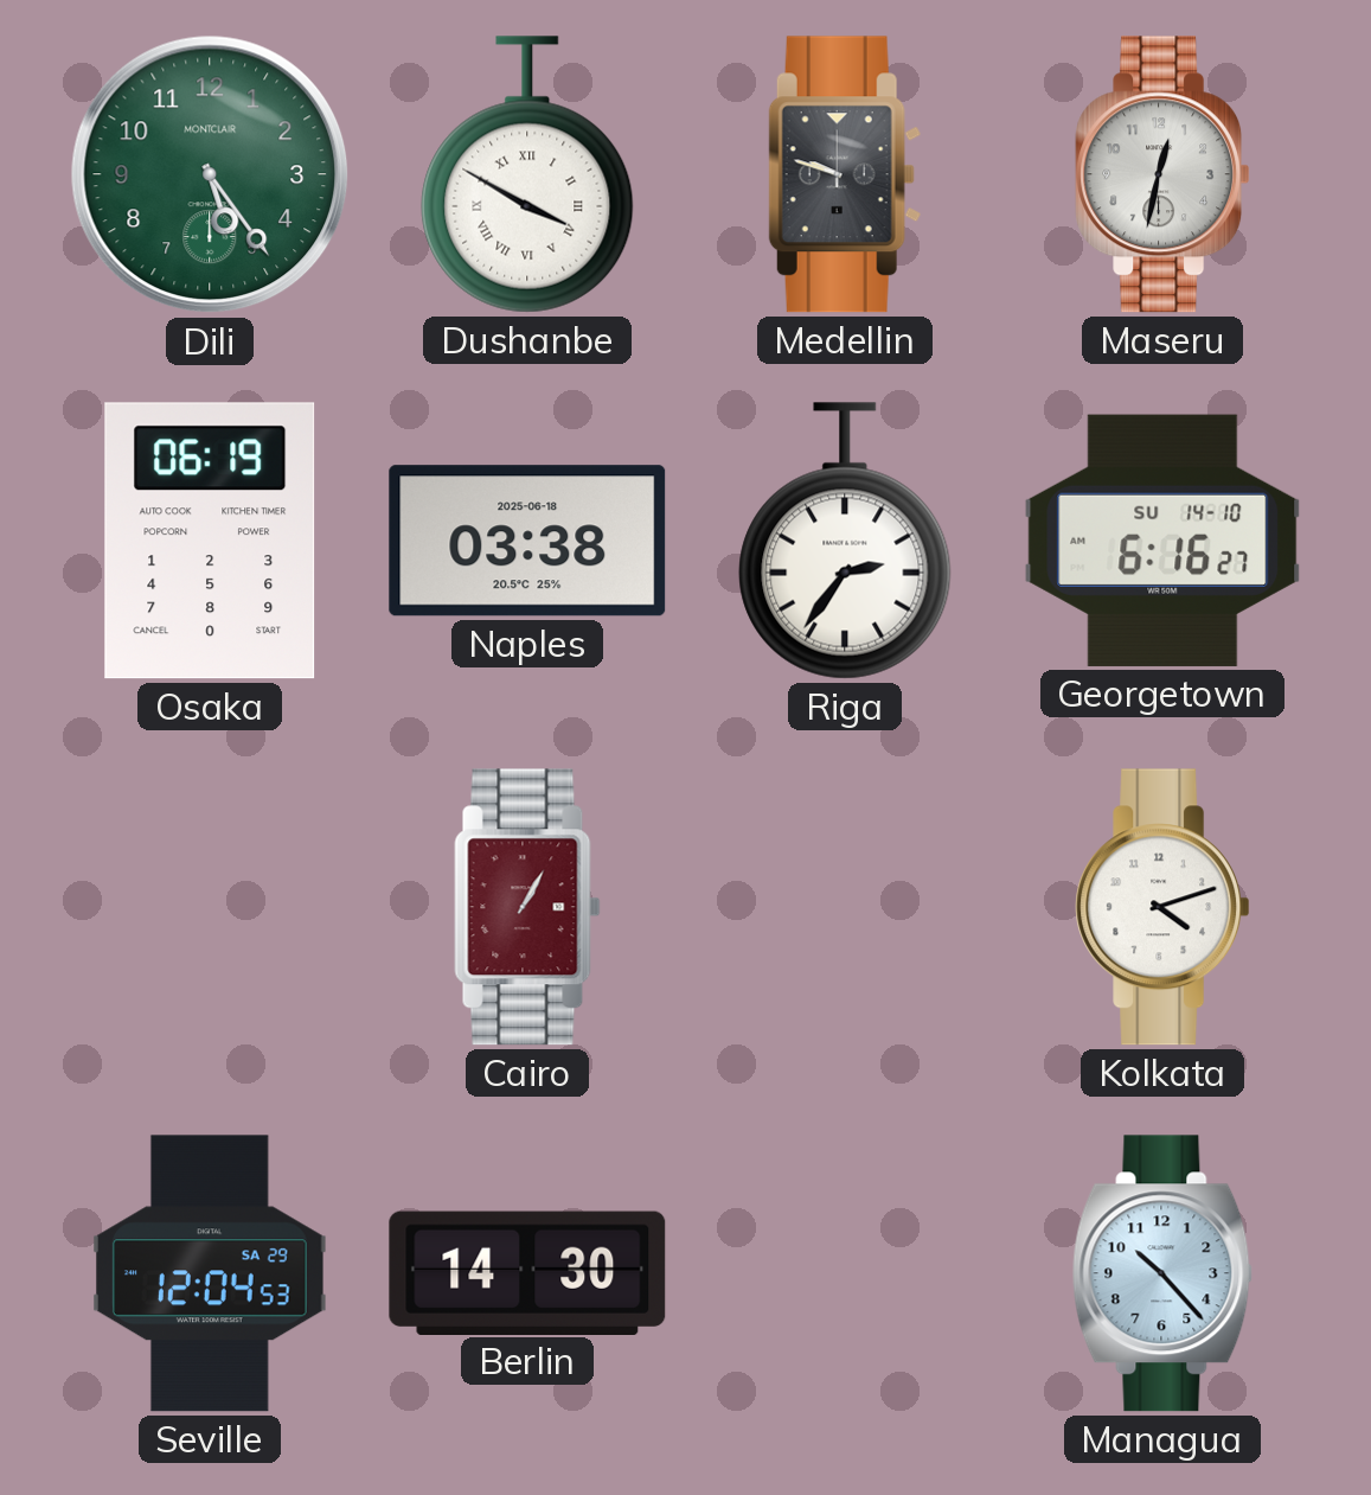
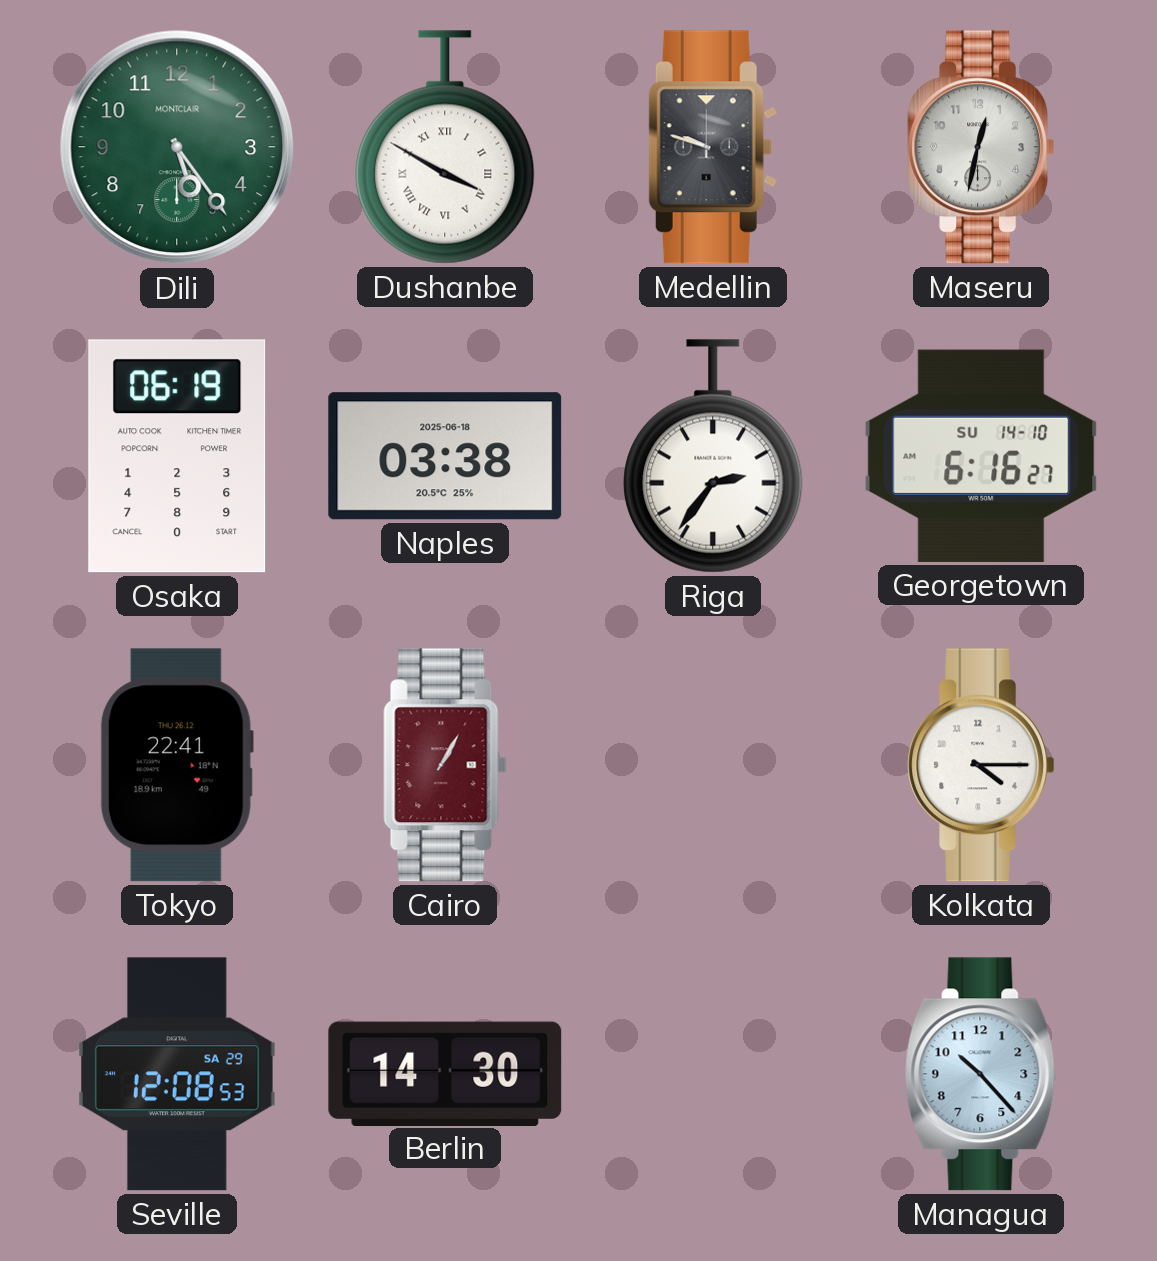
Tokyo: none -> 22:41 (177, 765)
Kolkata: 4:12 -> 4:15 (981, 765)
Seville: 12:04 -> 12:08 (178, 1074)
